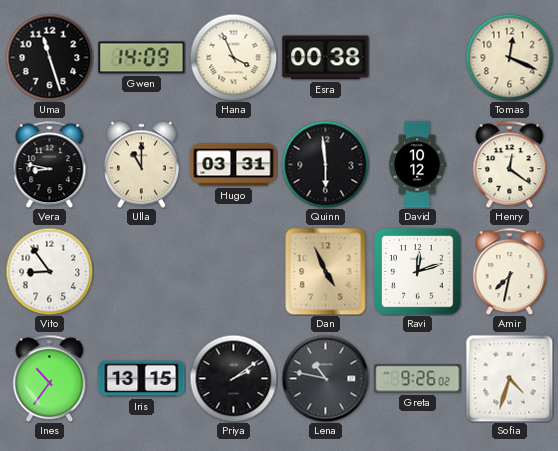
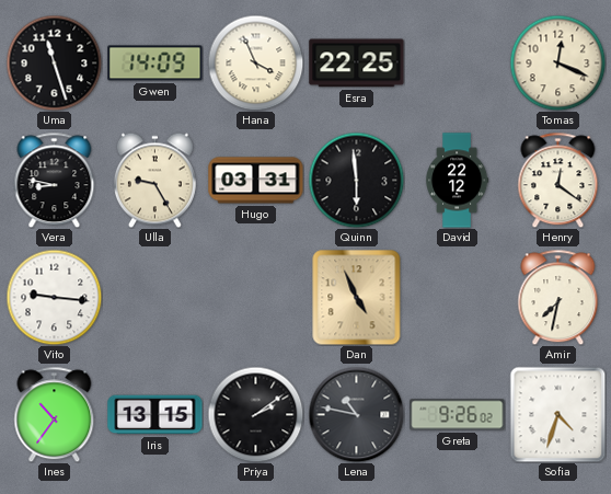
Esra: 00:38 -> 22:25 (357, 64)
Ulla: 11:00 -> 9:25 (154, 180)
David: 10:12 -> 22:12 (458, 181)
Vito: 8:54 -> 9:16 (54, 297)
Ravi: 12:12 -> none (418, 272)
